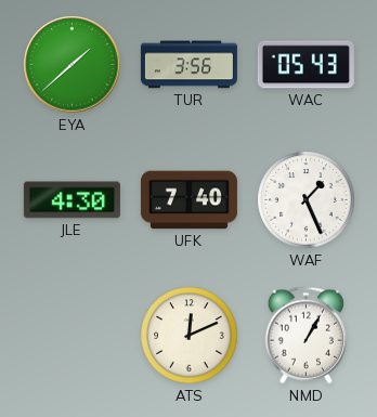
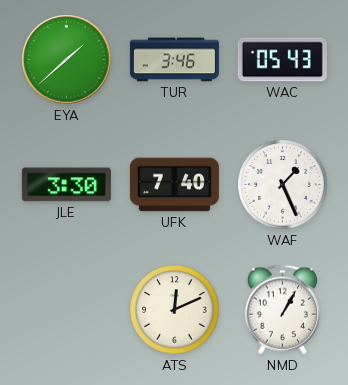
TUR: 3:56 -> 3:46 (174, 60)
JLE: 4:30 -> 3:30 (66, 185)
